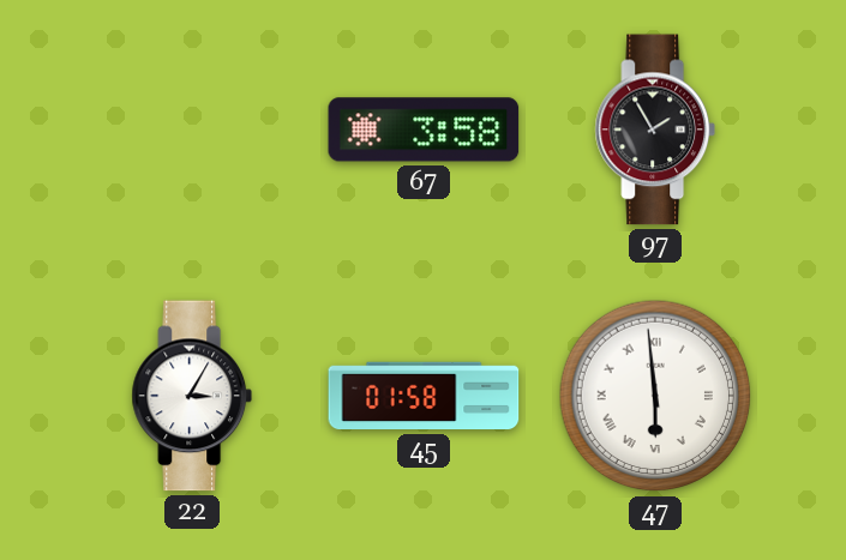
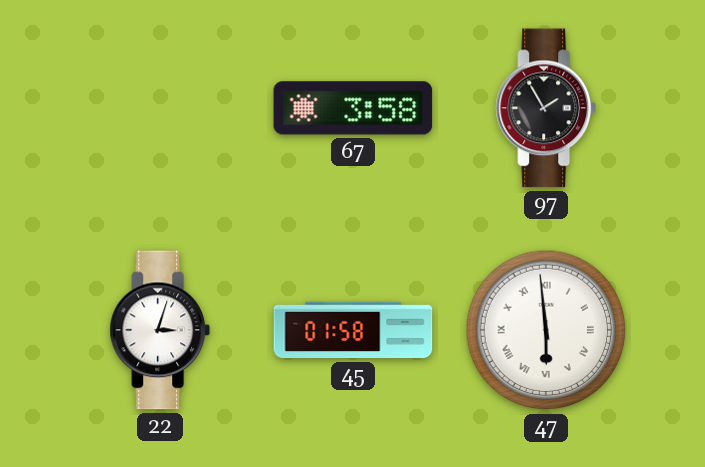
22: 3:05 -> 3:03 (160, 330)
